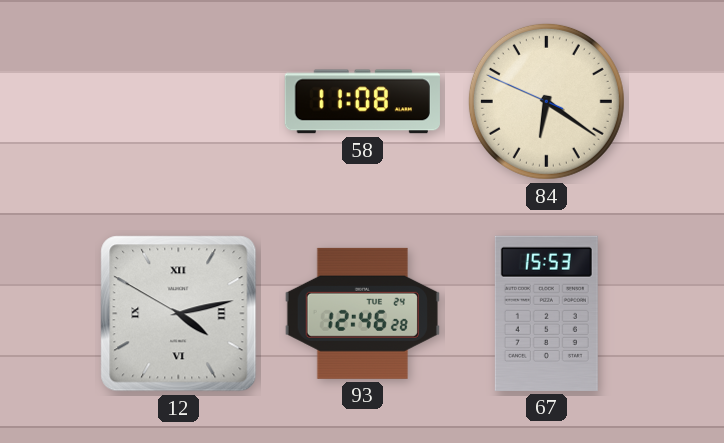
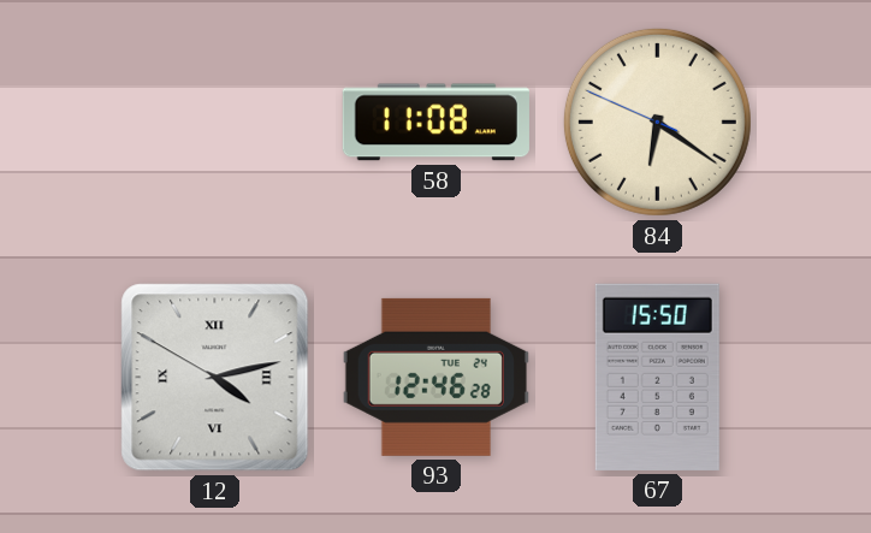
67: 15:53 -> 15:50 (657, 377)
